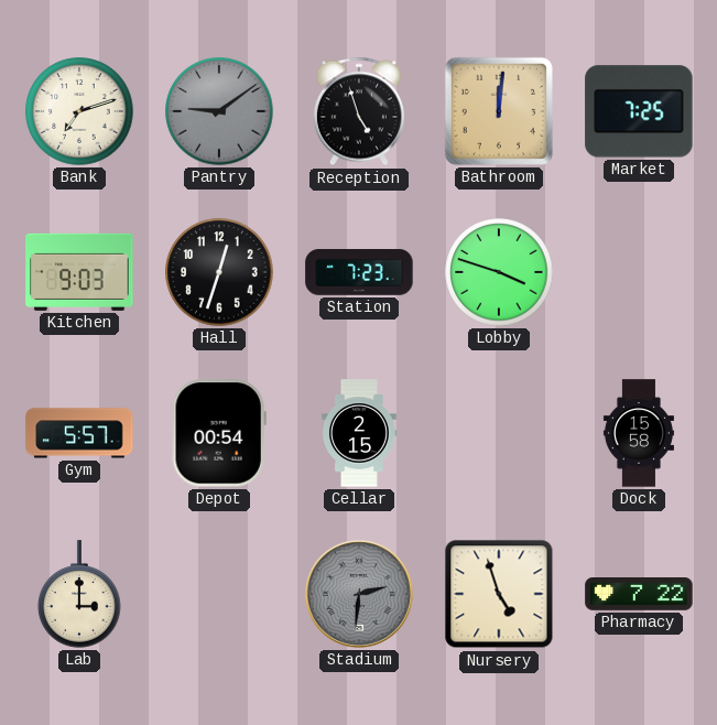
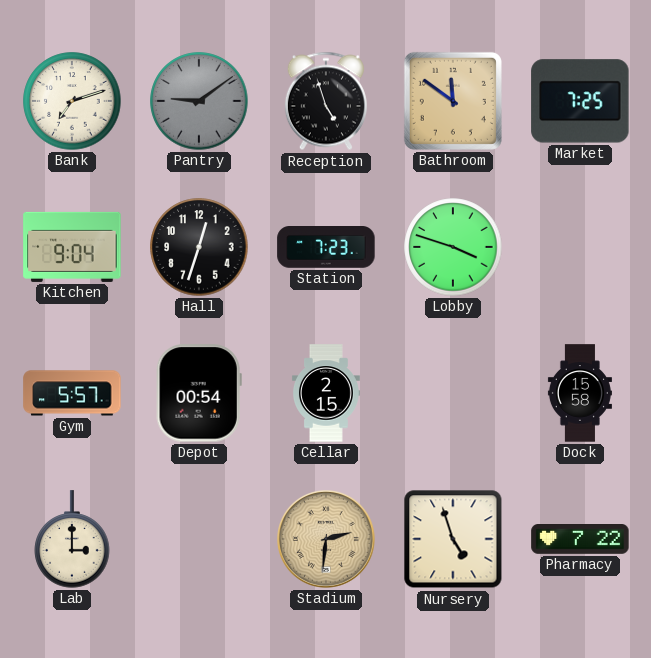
Bathroom: 12:01 -> 11:51 (453, 101)
Kitchen: 9:03 -> 9:04 (72, 247)
Stadium dial: grey -> champagne (327, 540)
